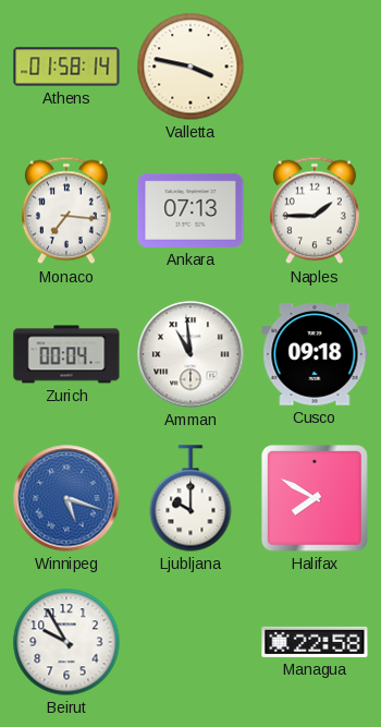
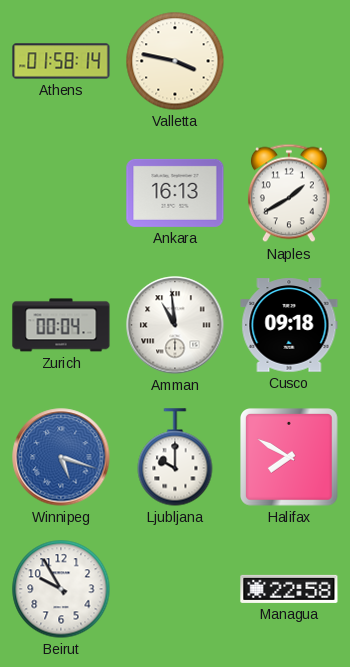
Monaco: 7:16 -> none (66, 210)
Ankara: 07:13 -> 16:13 (175, 193)
Naples: 1:45 -> 1:40 (289, 193)
